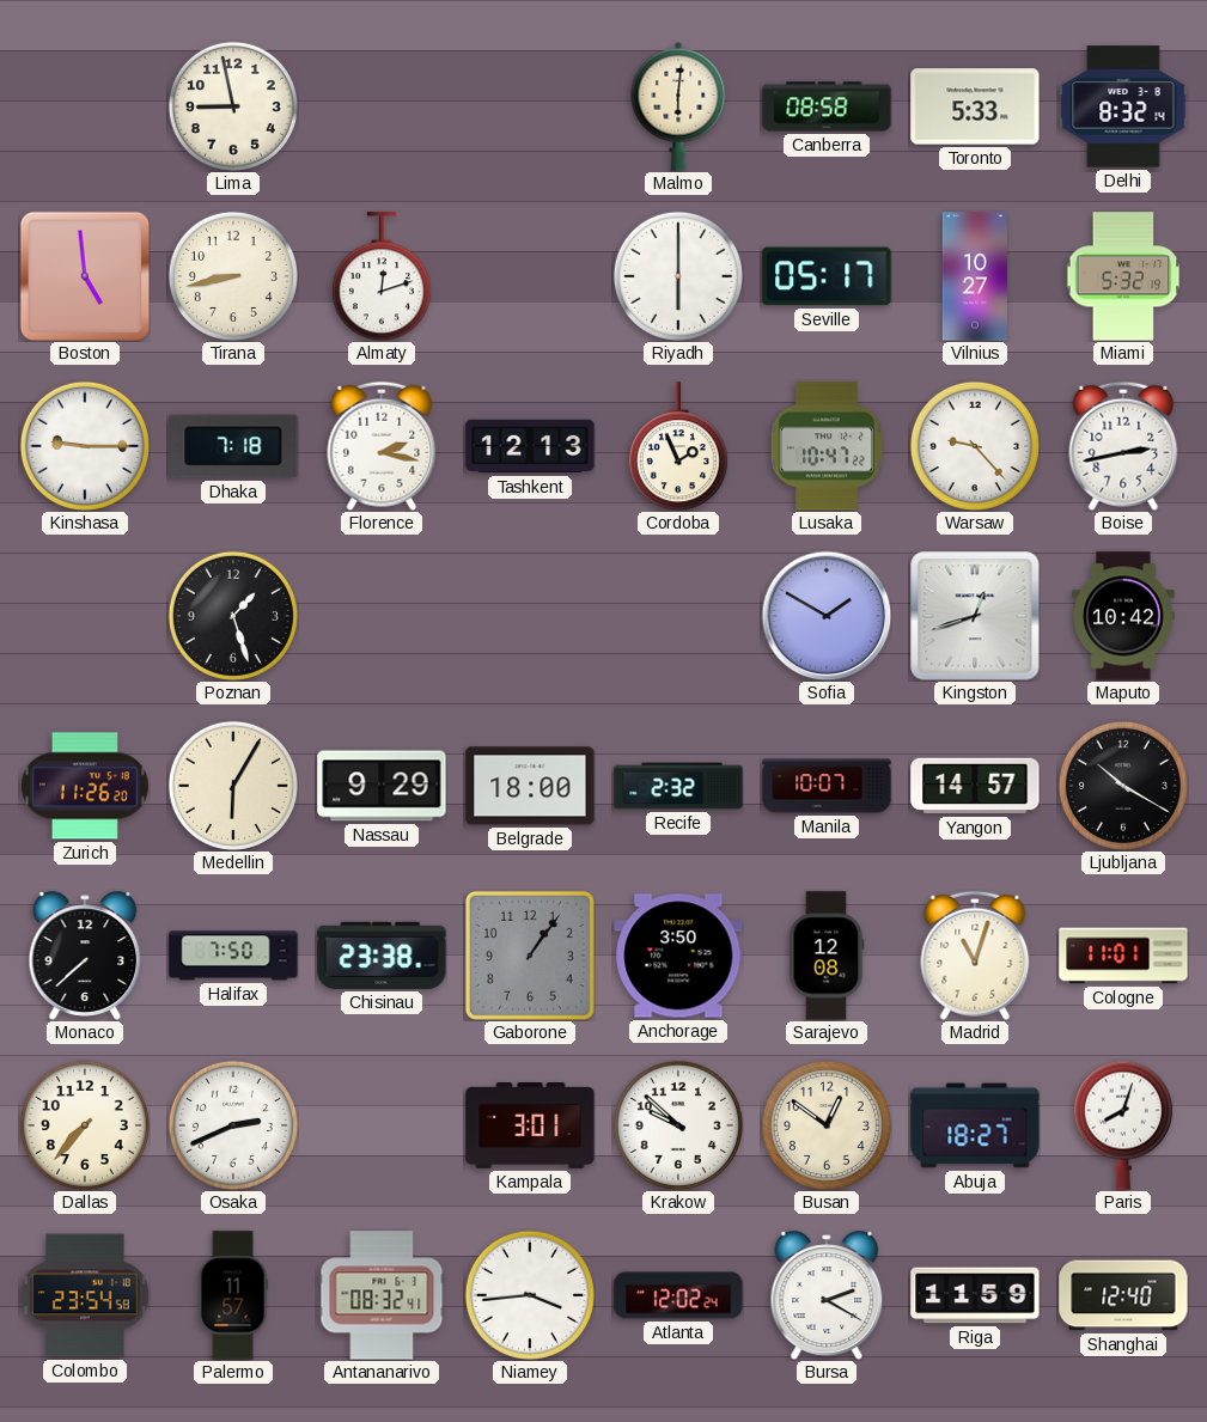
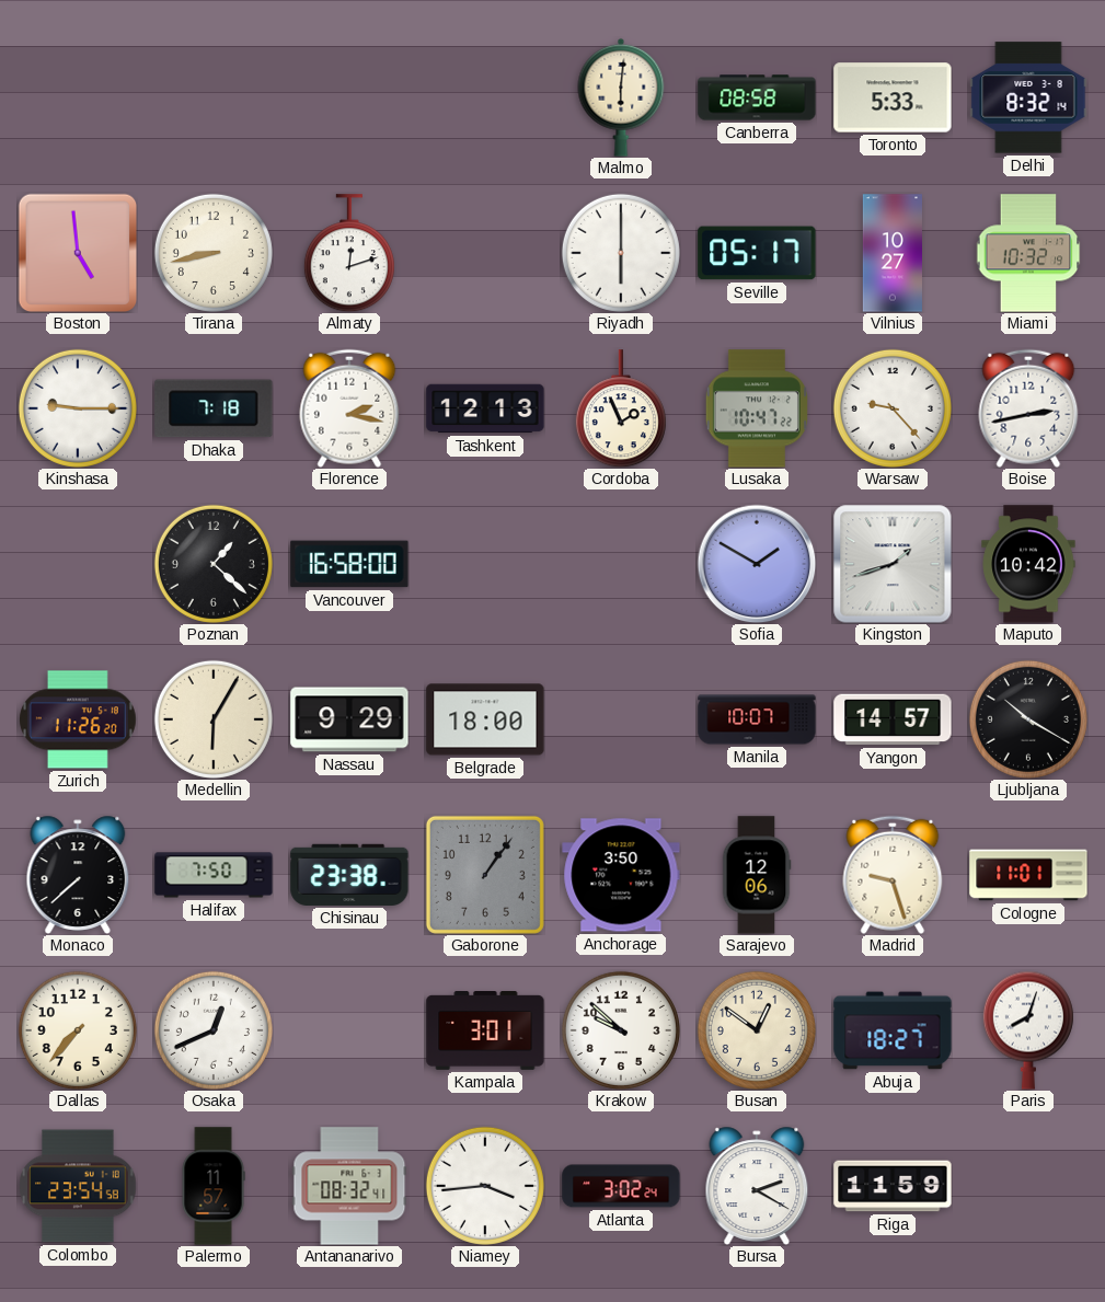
Lima: 8:58 -> none (233, 106)
Miami: 5:32 -> 10:32 (1028, 253)
Poznan: 1:27 -> 1:22 (214, 564)
Vancouver: none -> 16:58 (349, 564)
Kingston: 12:42 -> 1:42 (893, 564)
Recife: 2:32 -> none (678, 786)
Sarajevo: 12:08 -> 12:06 (757, 875)
Madrid: 11:03 -> 9:27 (893, 875)
Osaka: 2:41 -> 12:41 (214, 1030)
Atlanta: 12:02 -> 3:02 (621, 1186)
Shanghai: 12:40 -> none (1123, 1295)
